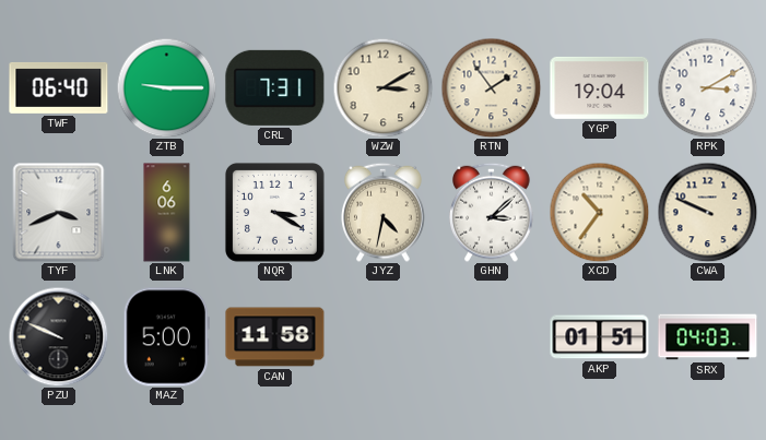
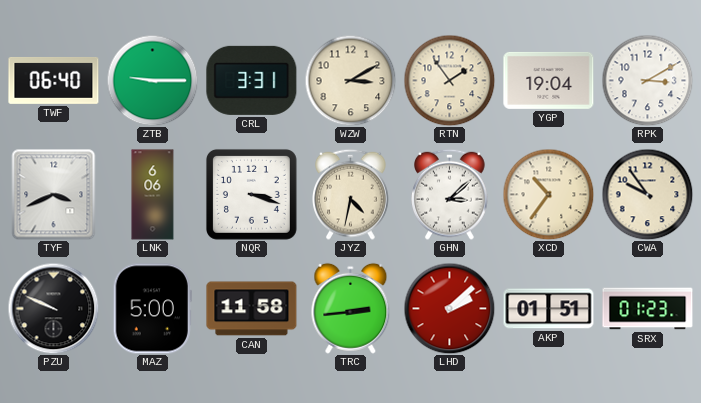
CRL: 7:31 -> 3:31 (252, 80)
NQR: 3:20 -> 3:18 (251, 194)
CWA: 9:49 -> 9:54 (647, 194)
TRC: none -> 2:44 (351, 308)
LHD: none -> 2:08 (449, 308)
SRX: 04:03 -> 01:23 (648, 309)
